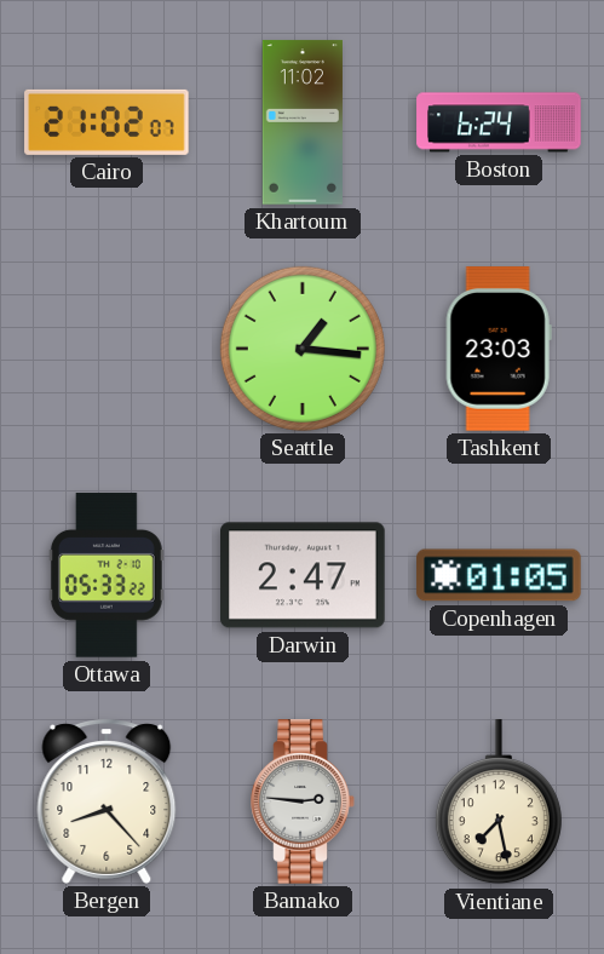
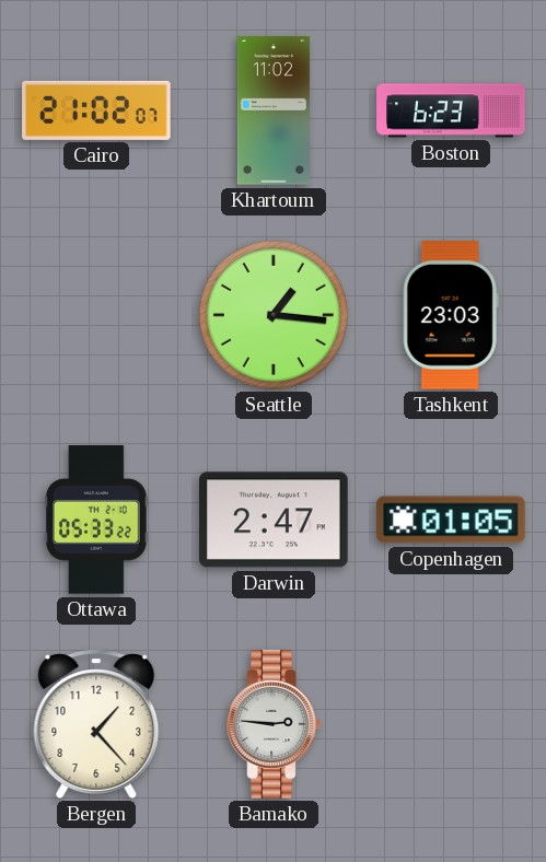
Boston: 6:24 -> 6:23 (451, 110)
Bergen: 8:23 -> 1:23 (96, 724)
Vientiane: 7:28 -> none (499, 803)
